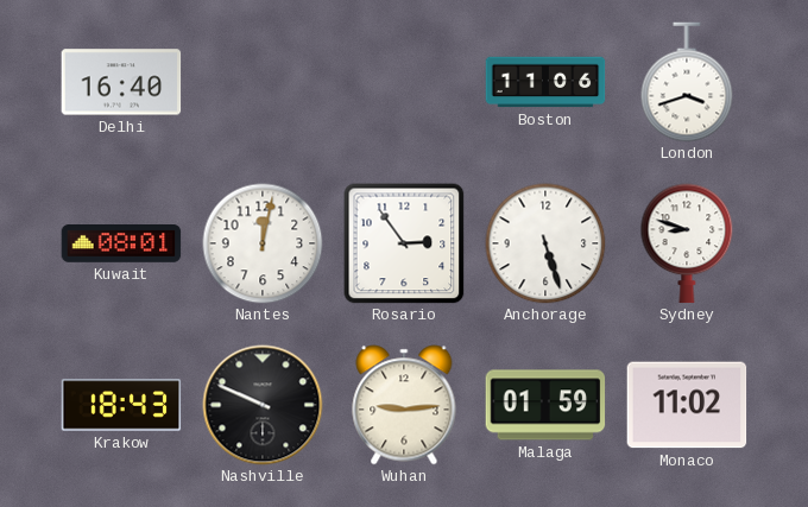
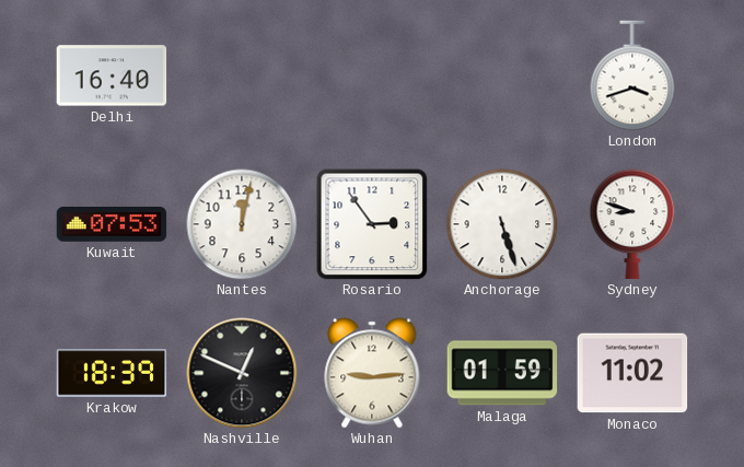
Boston: 11:06 -> none (545, 82)
Kuwait: 08:01 -> 07:53 (112, 225)
Krakow: 18:43 -> 18:39 (112, 373)
Nashville: 9:49 -> 12:49 (242, 373)
